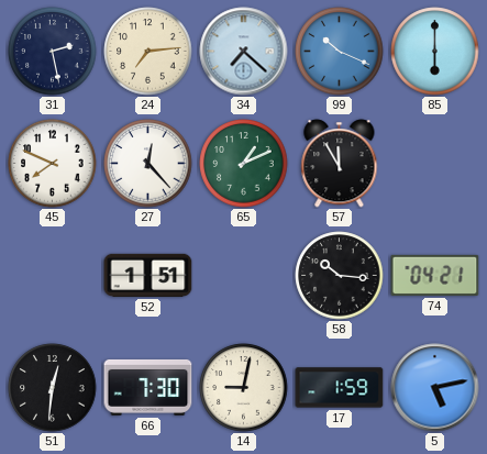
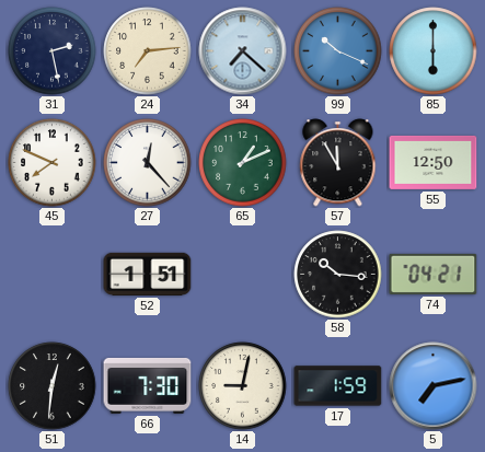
55: none -> 12:50 (434, 162)
5: 5:13 -> 7:13 (434, 386)
